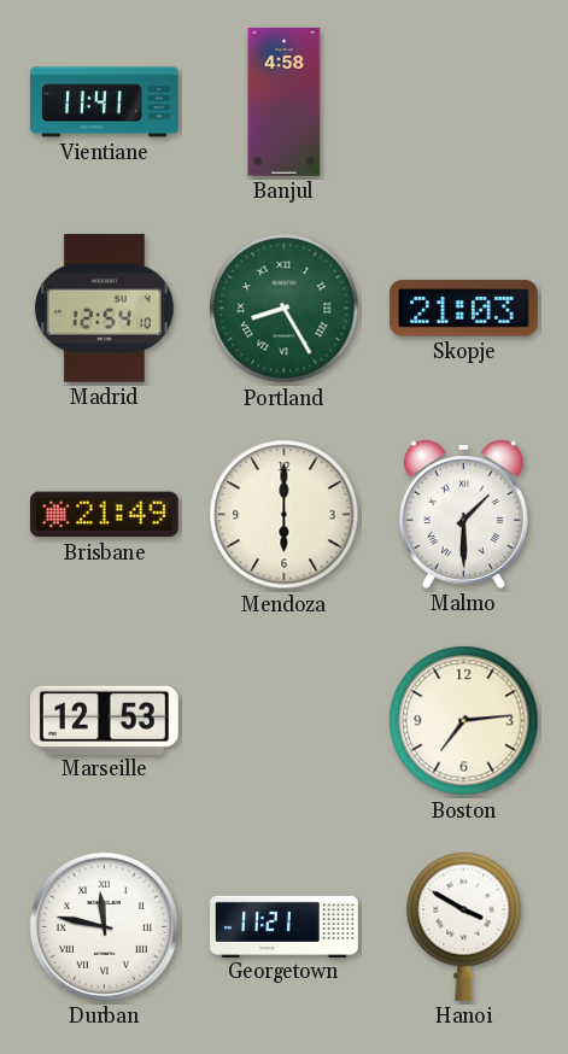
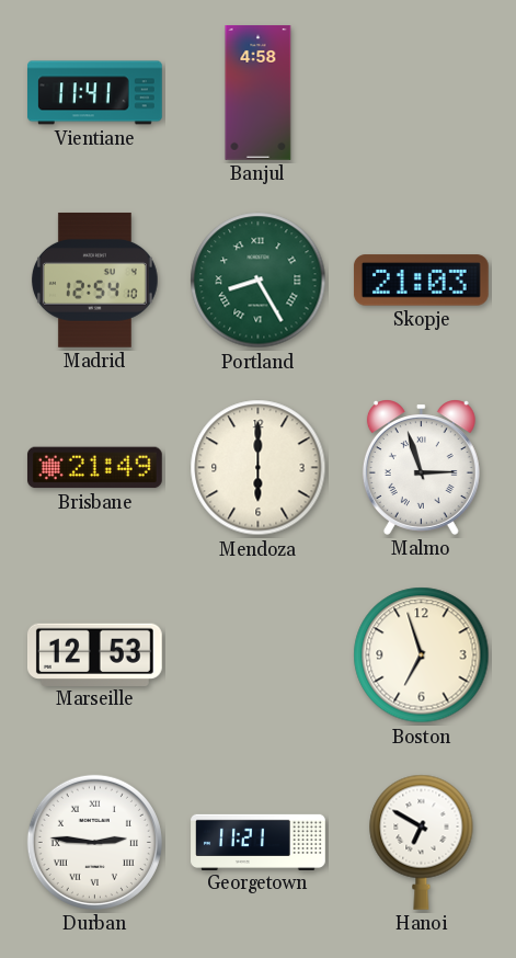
Malmo: 1:30 -> 2:57 (421, 467)
Boston: 7:14 -> 6:57 (422, 655)
Durban: 11:47 -> 2:46 (94, 842)
Hanoi: 3:50 -> 6:50 (422, 842)
